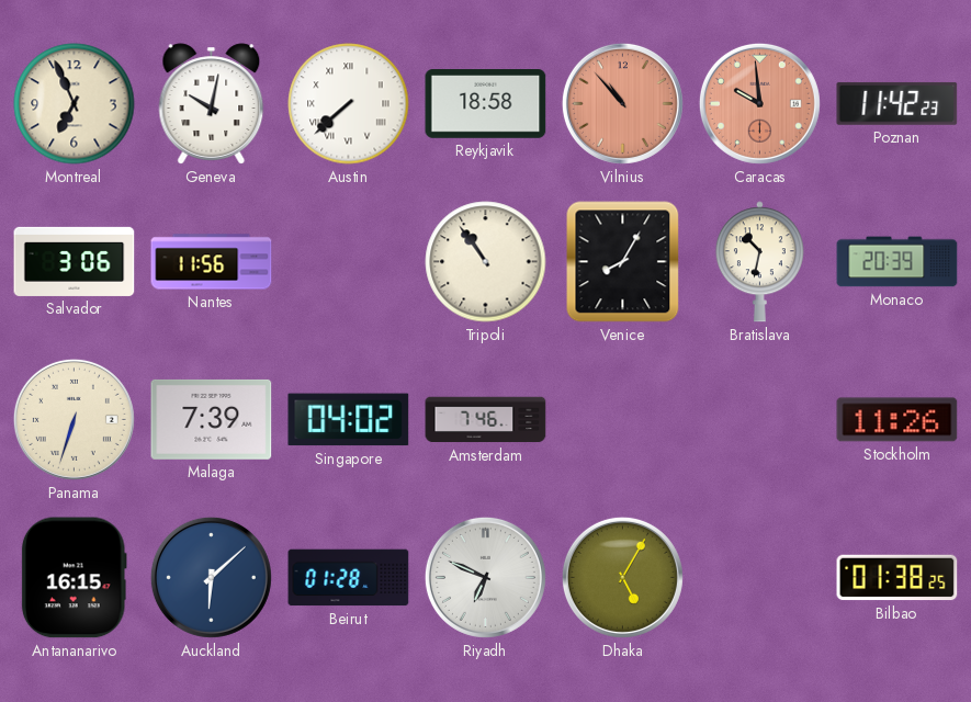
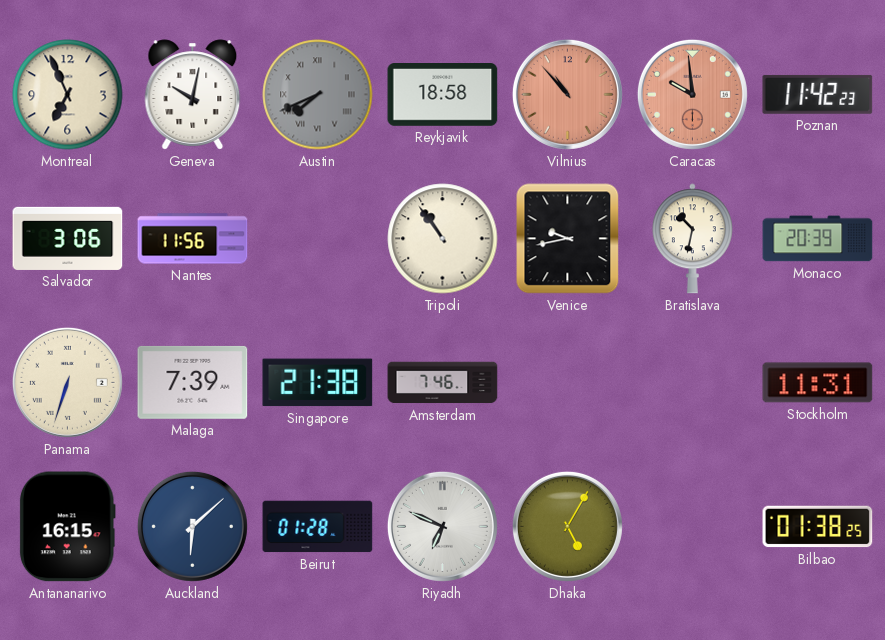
Austin: 7:38 -> 7:41 (318, 95)
Austin dial: white -> grey (318, 95)
Venice: 8:05 -> 9:43 (568, 239)
Singapore: 04:02 -> 21:38 (318, 383)
Stockholm: 11:26 -> 11:31 (818, 383)
